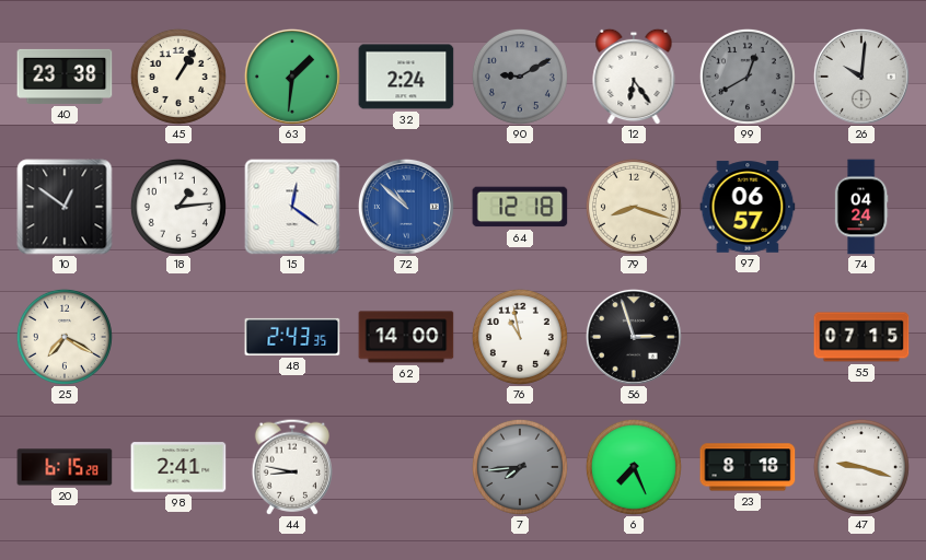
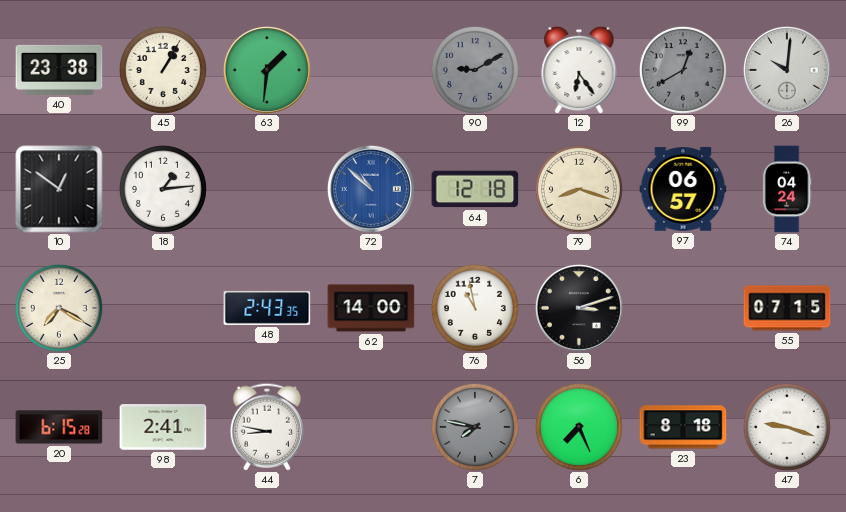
32: 2:24 -> none (406, 77)
15: 12:21 -> none (292, 207)
56: 2:57 -> 3:12 (579, 308)
7: 7:44 -> 7:47 (475, 427)
